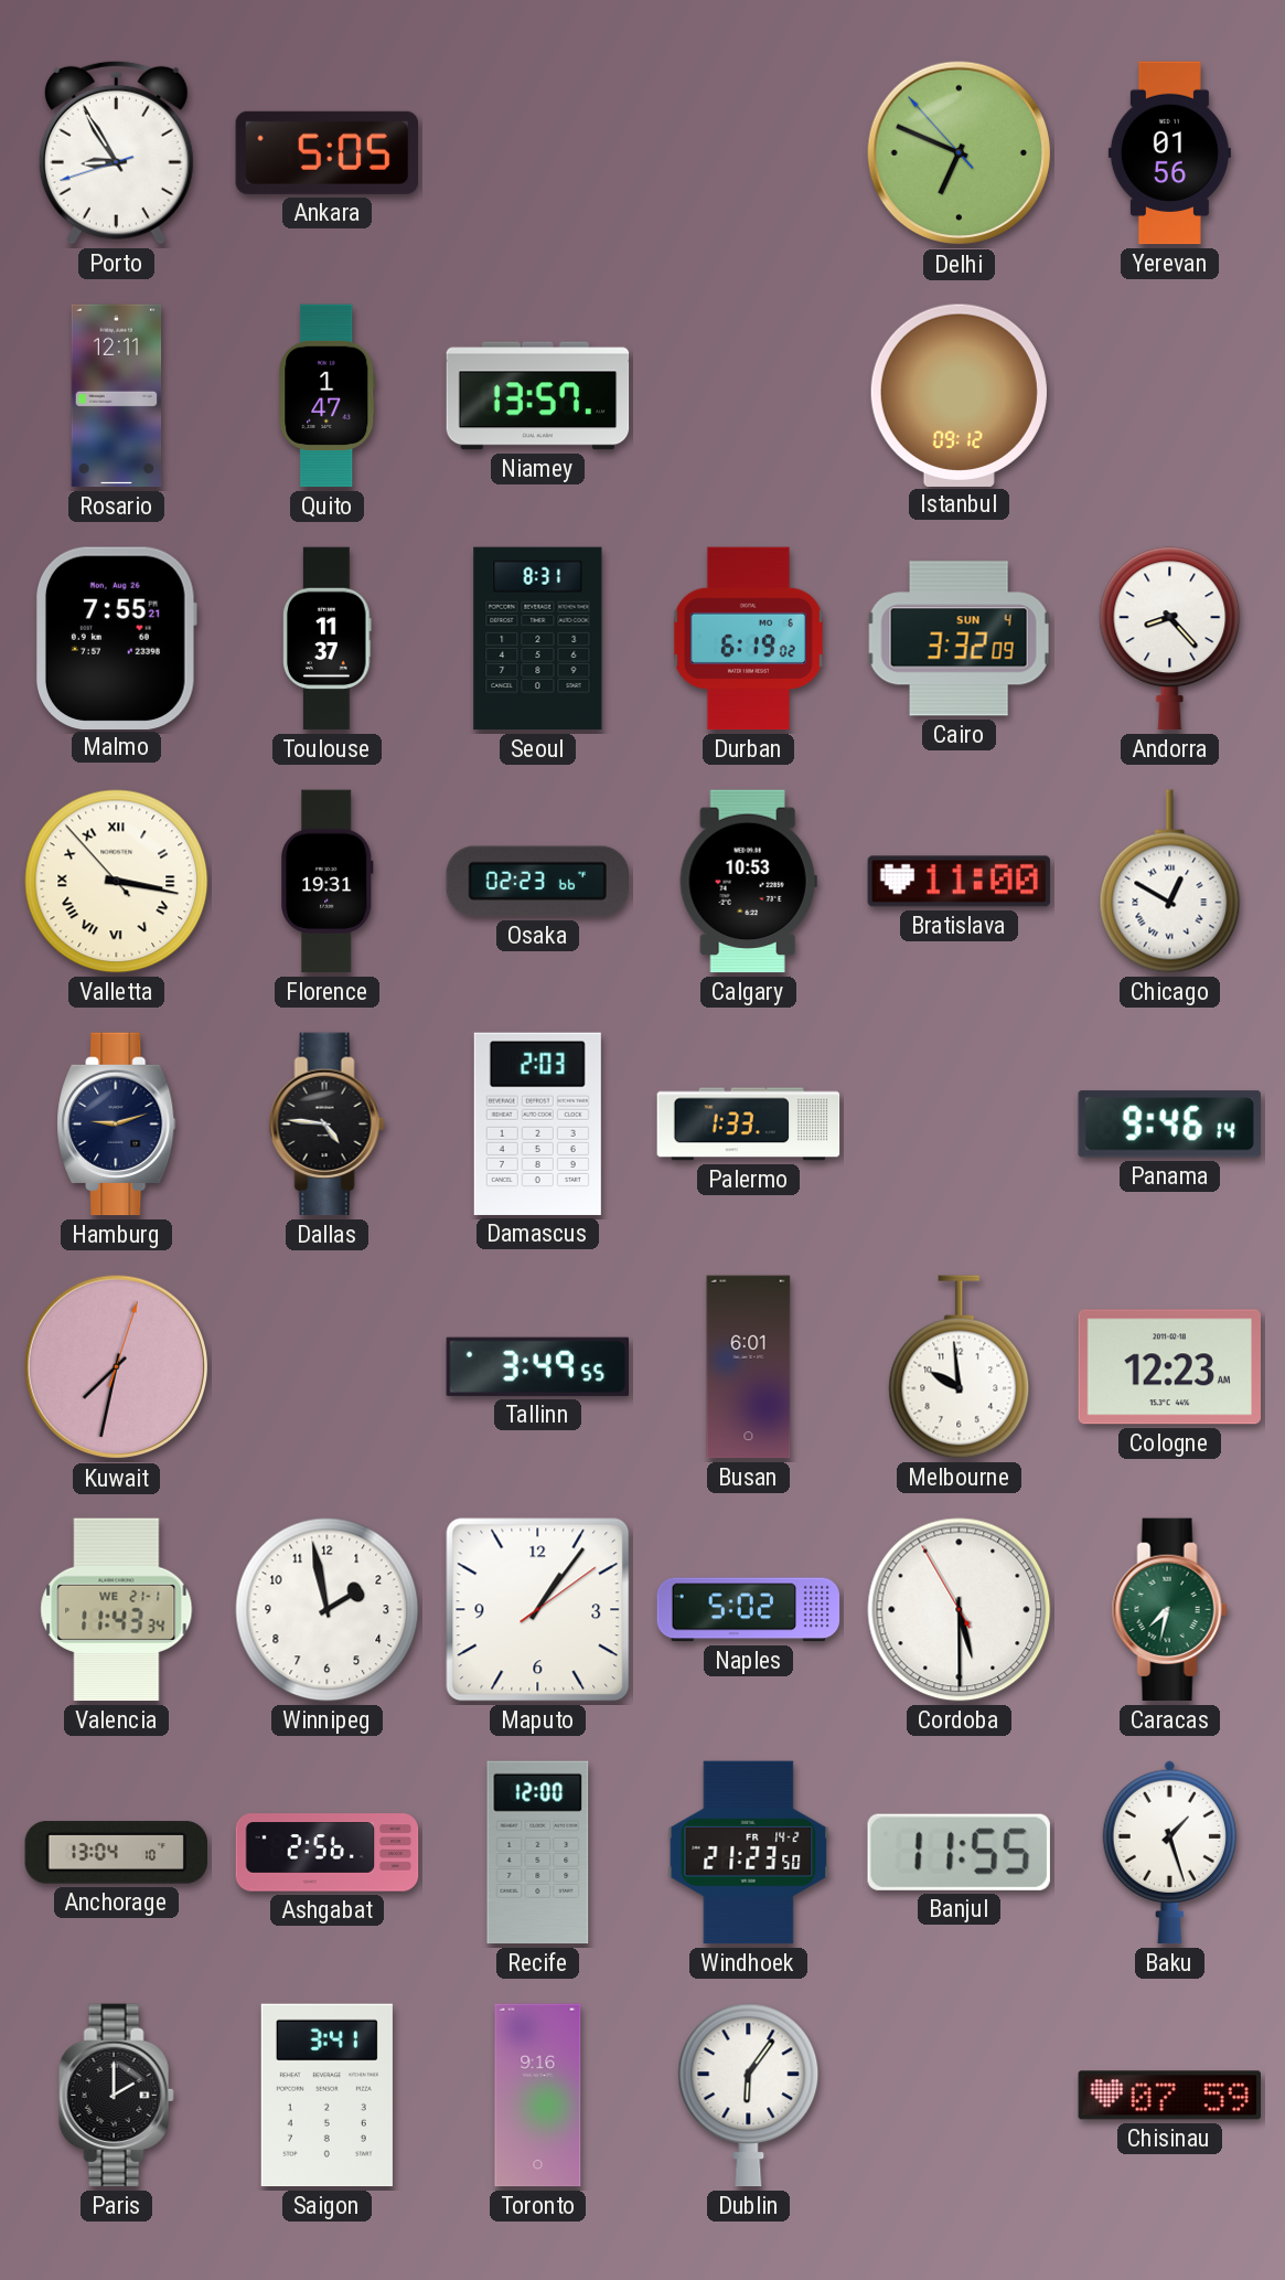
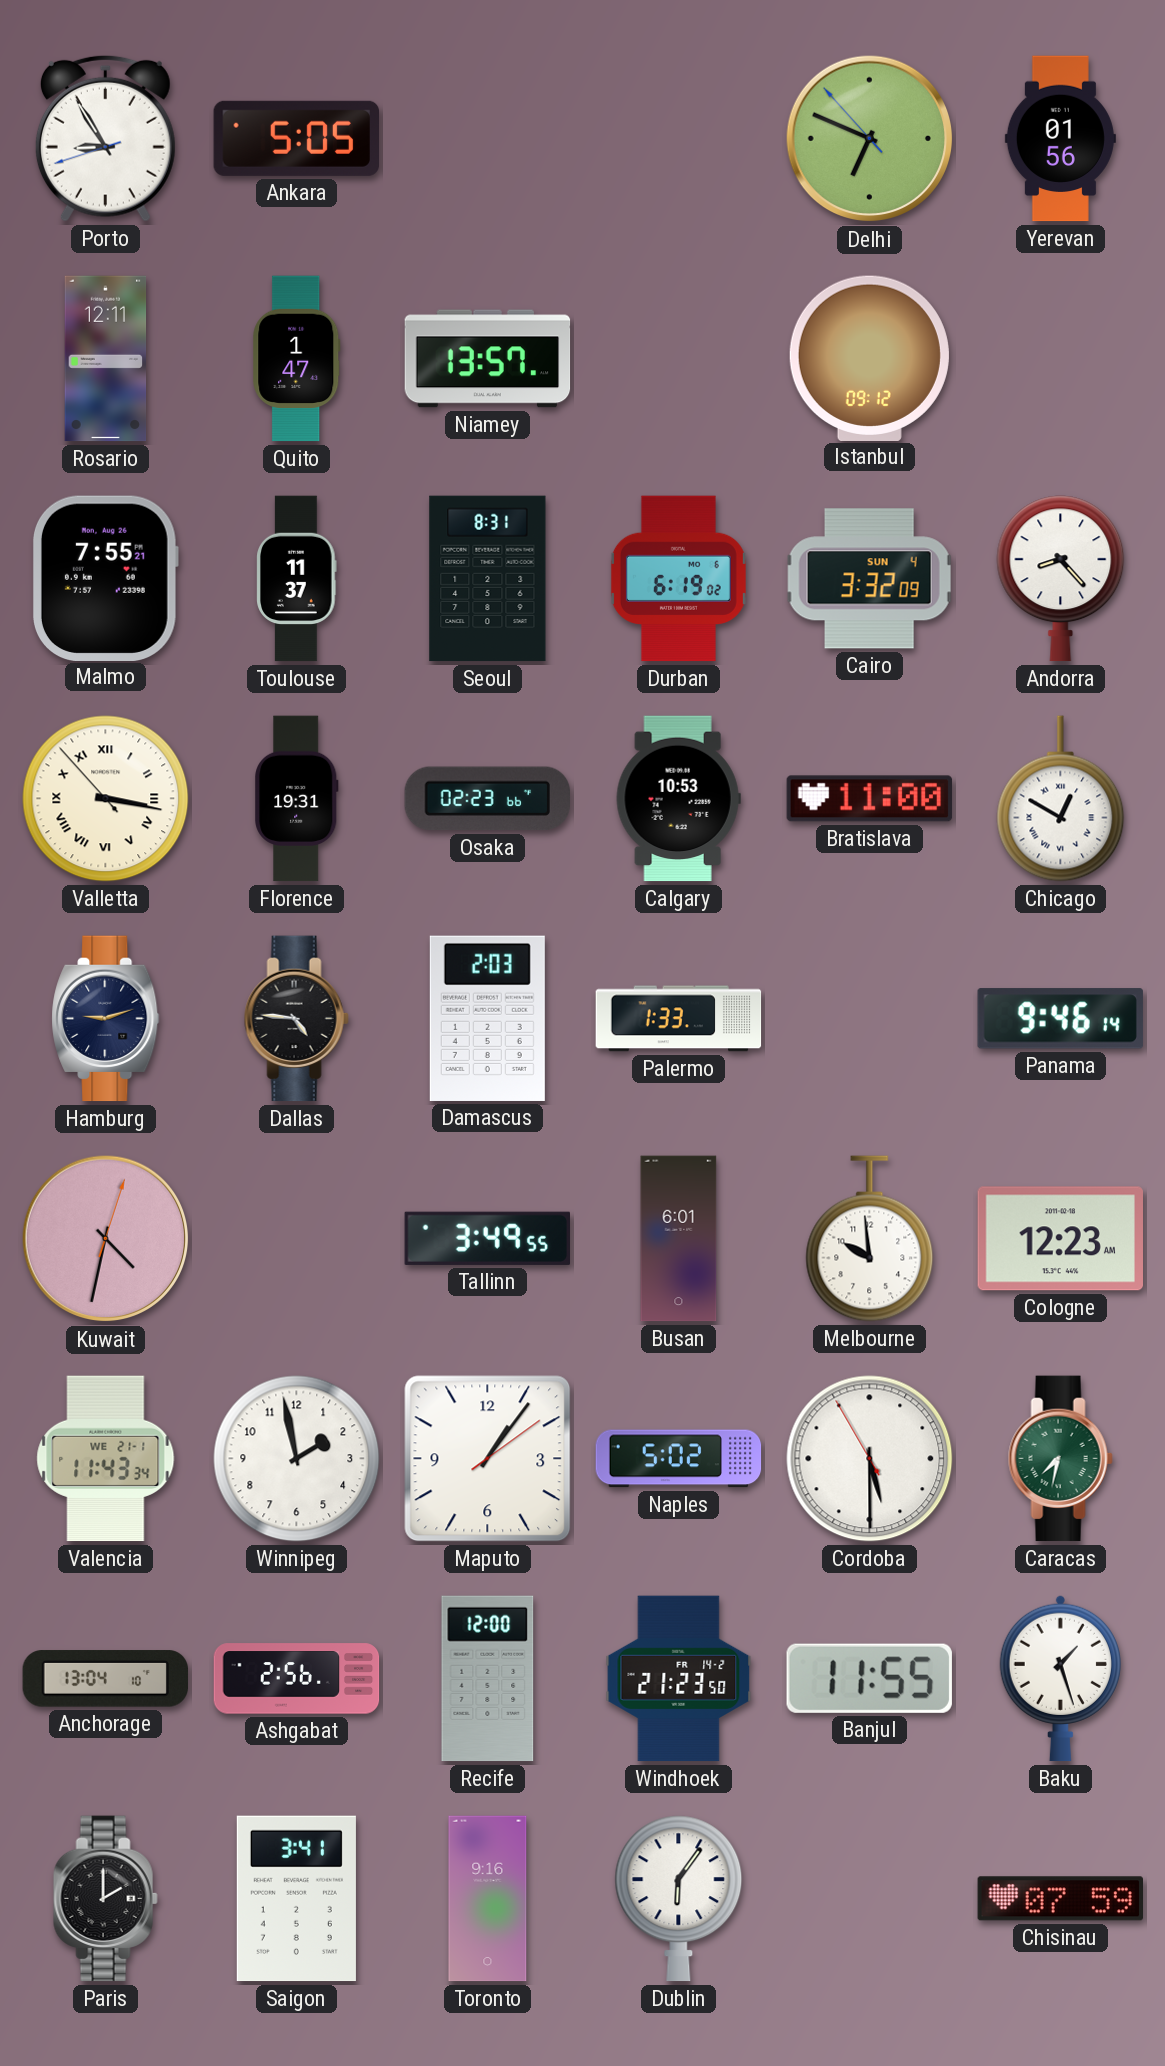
Kuwait: 7:32 -> 4:32 (106, 1239)
